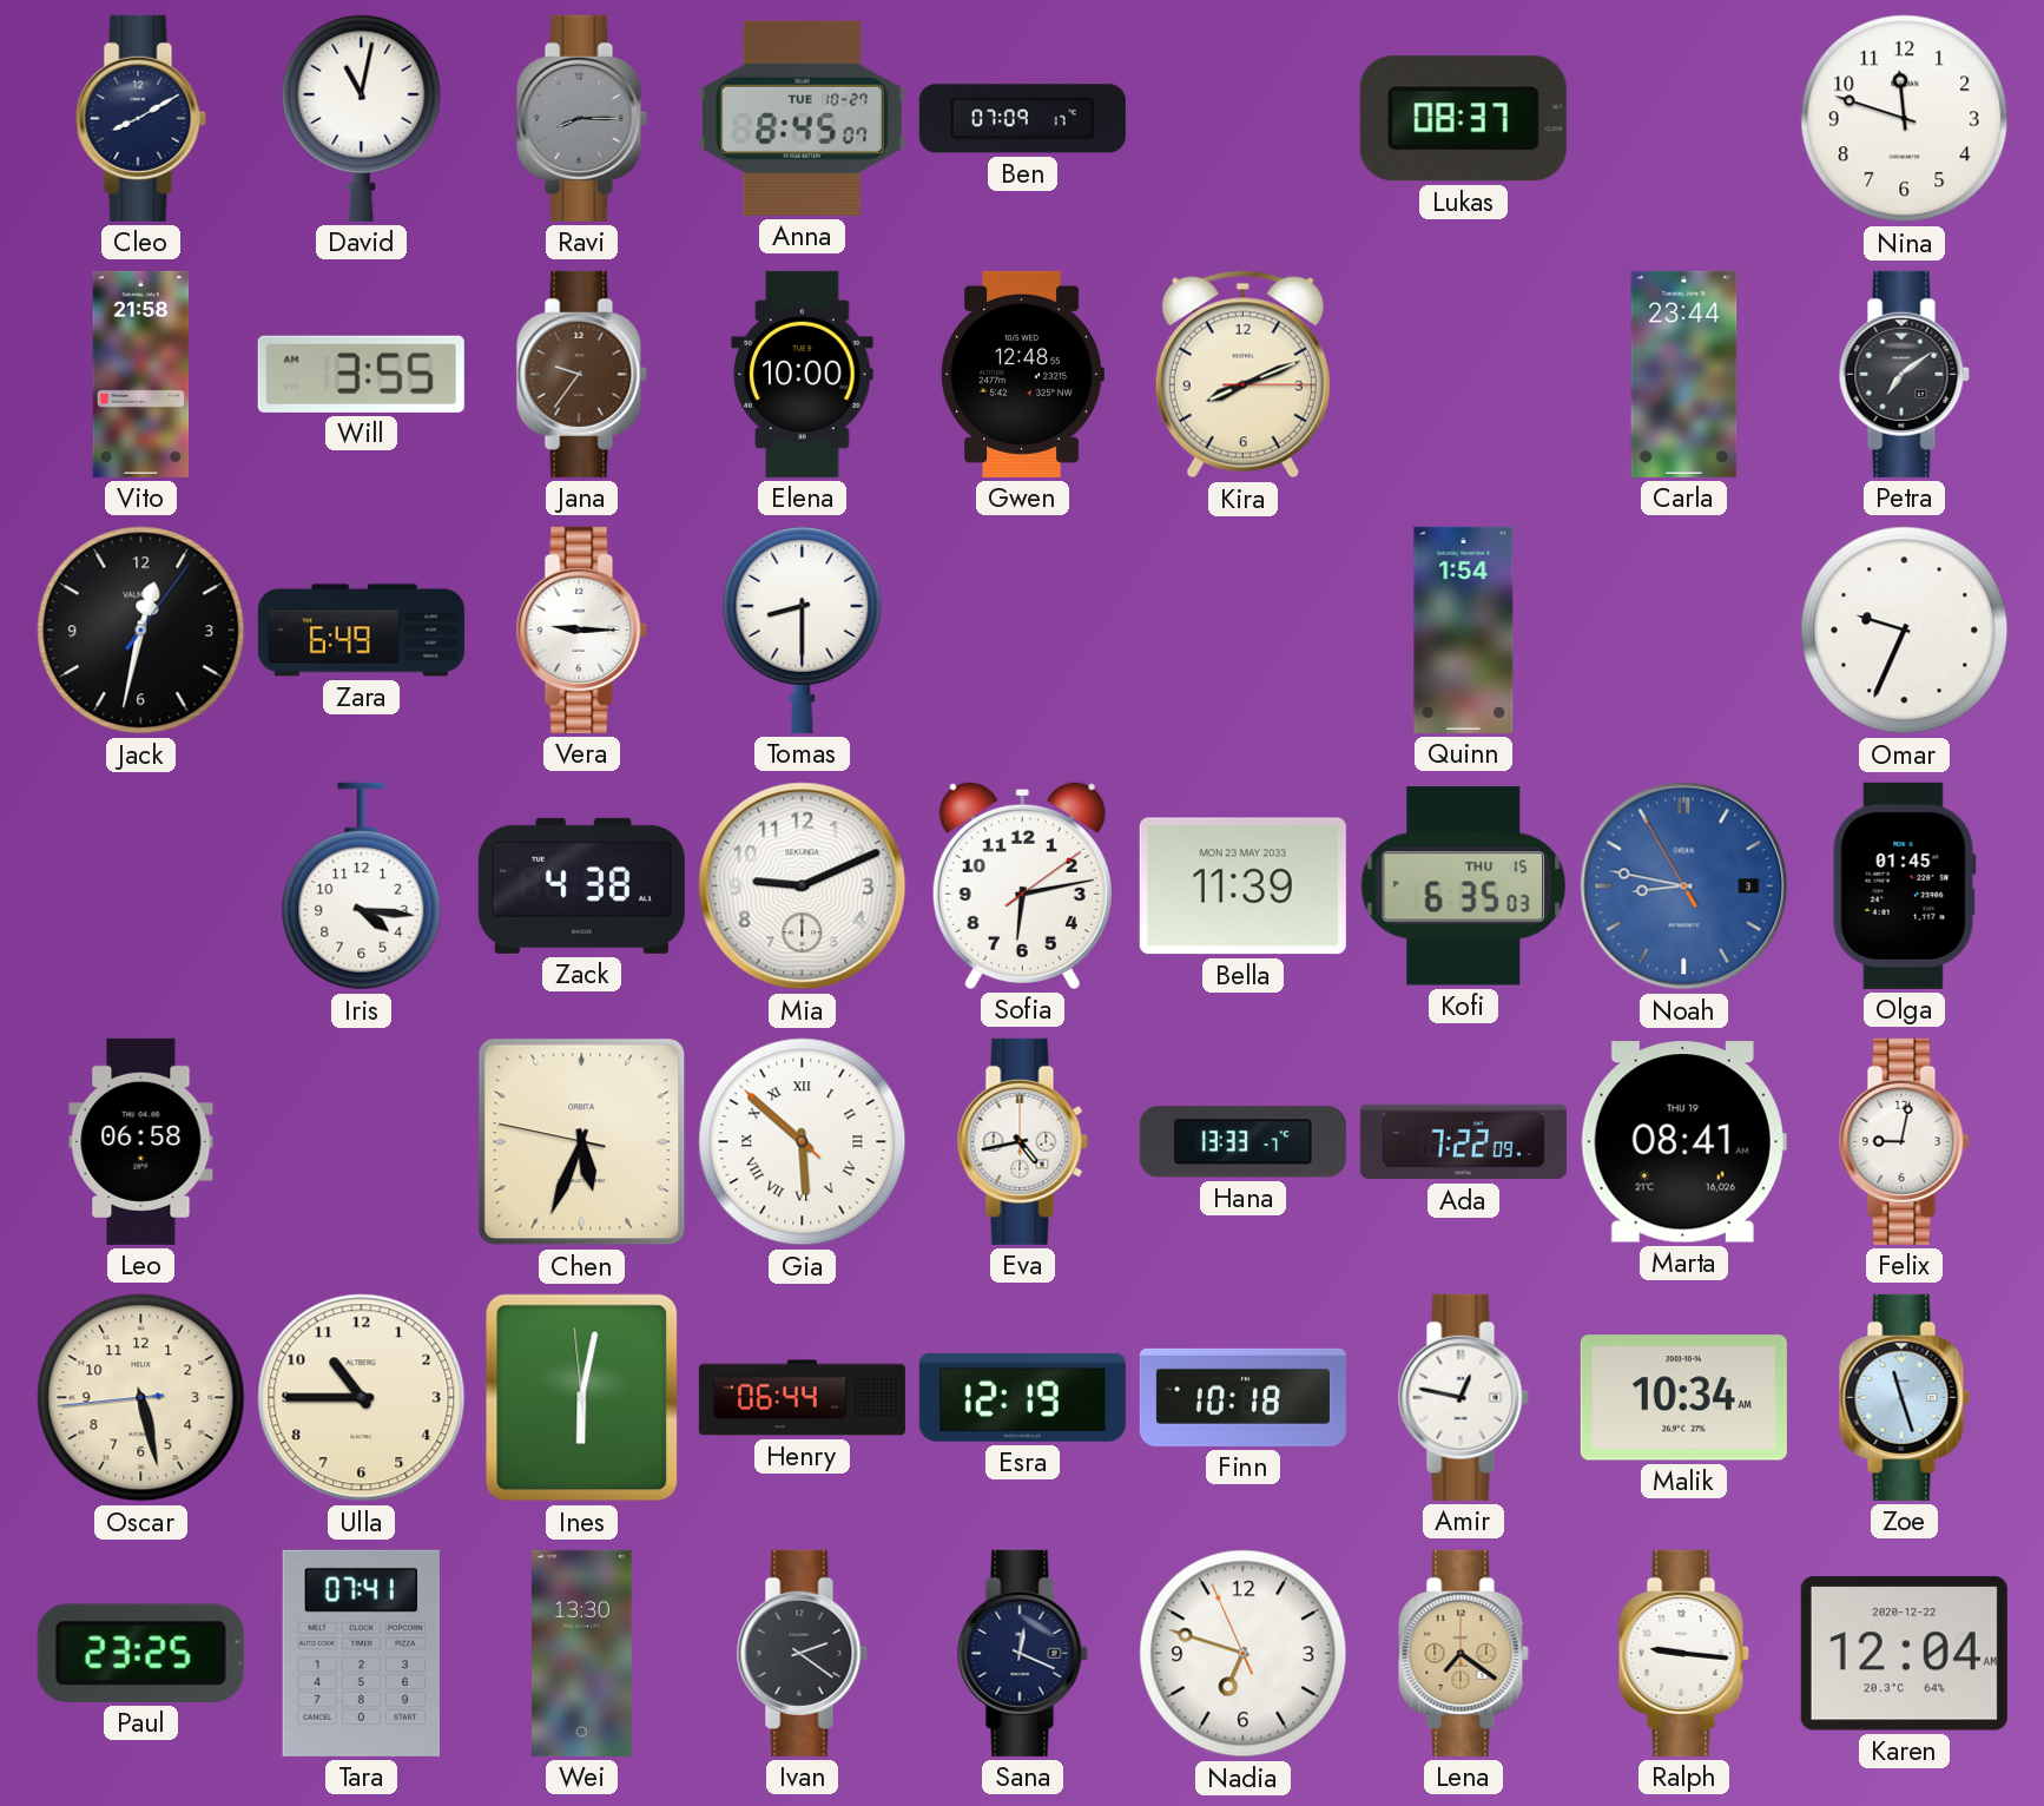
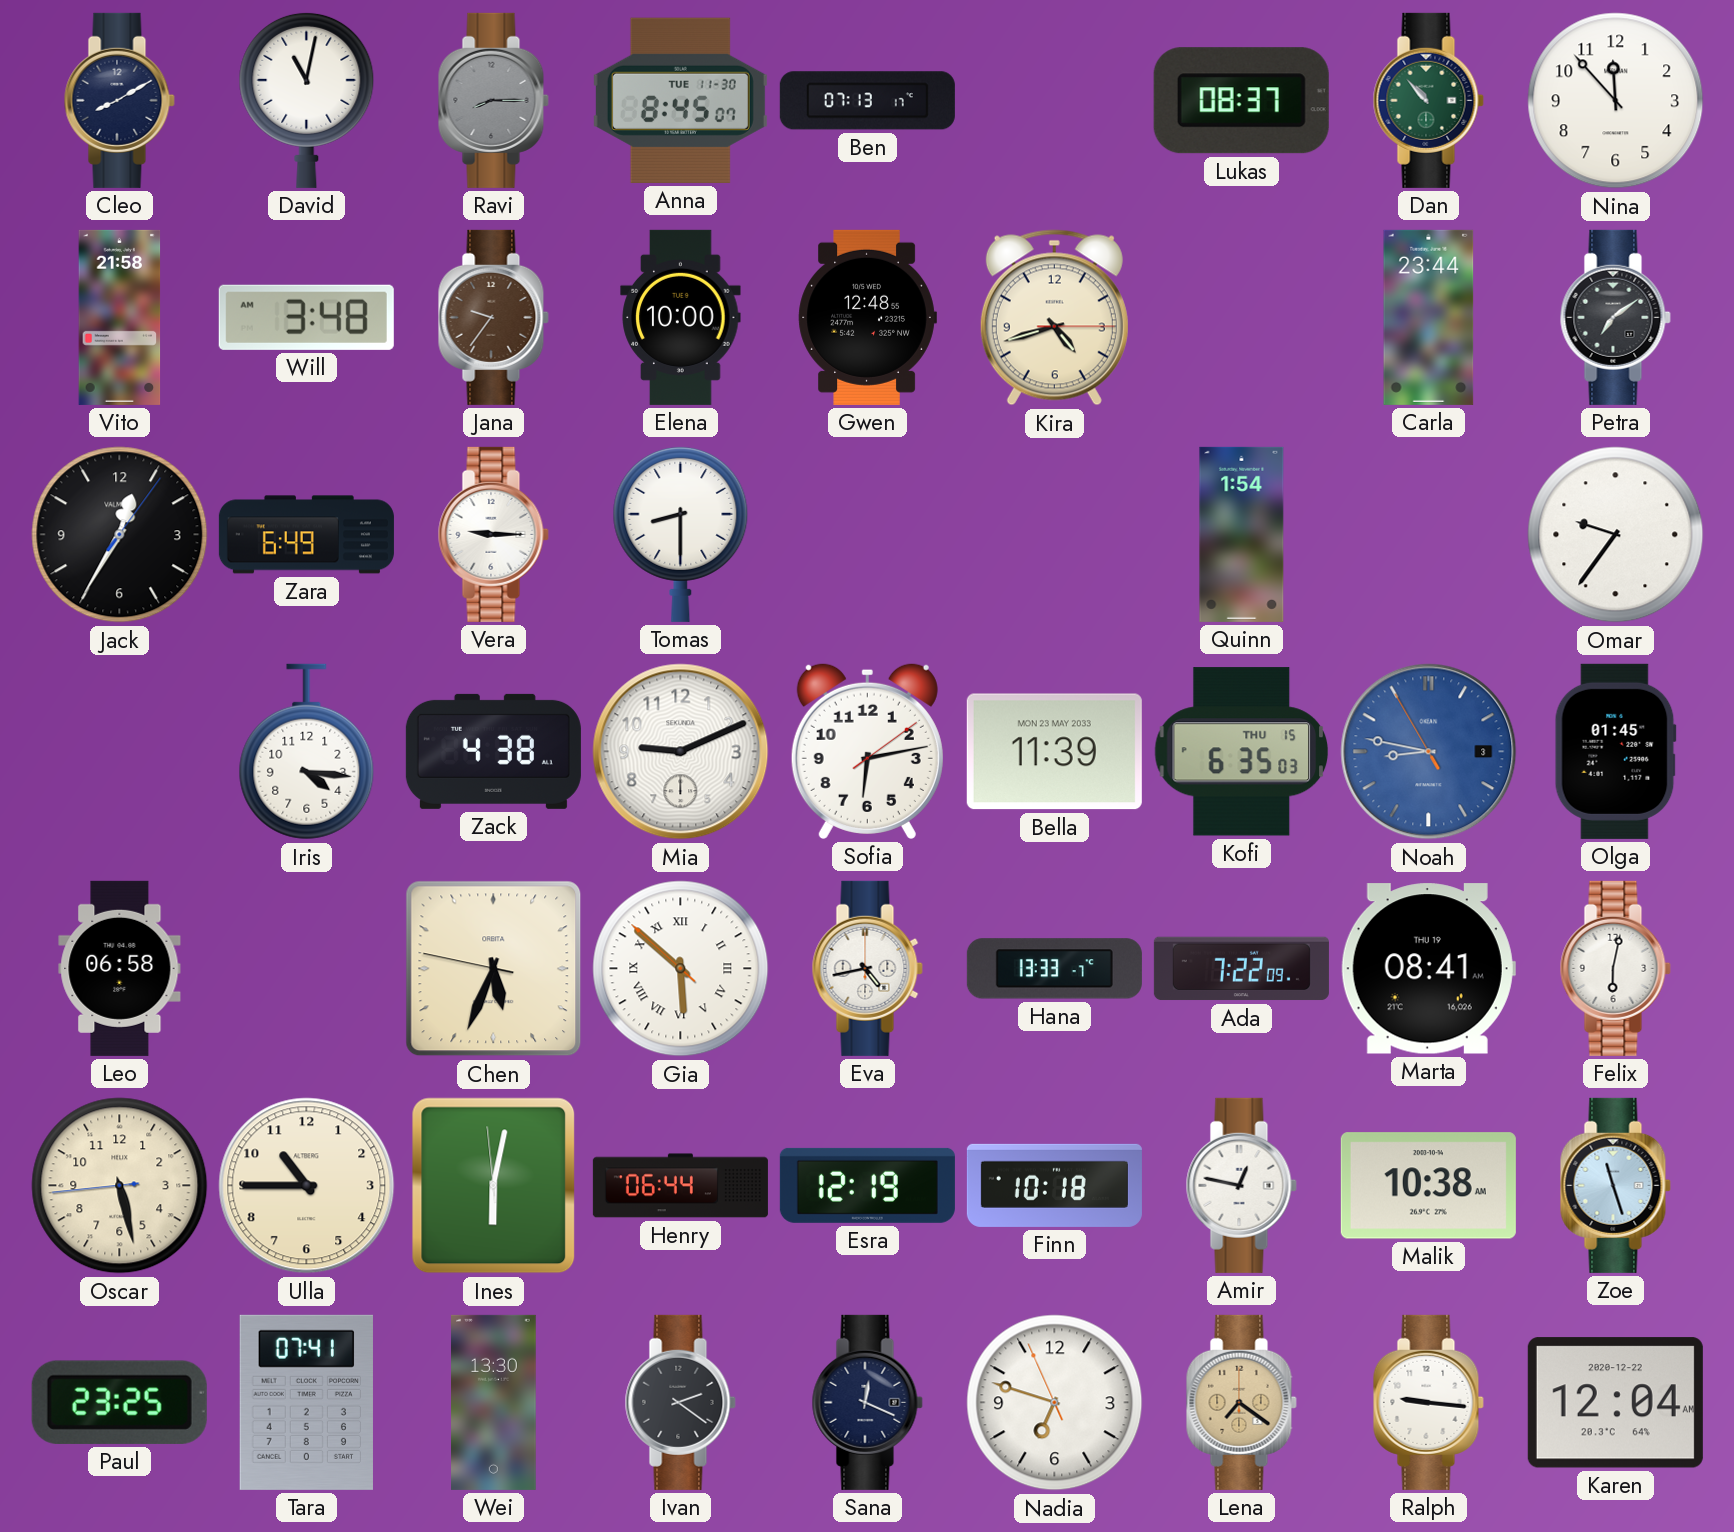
Anna date: TUE 10-27 -> TUE 11-30 (680, 100)
Ben: 07:09 -> 07:13 (867, 101)
Dan: none -> 10:53 (1428, 100)
Nina: 11:48 -> 11:53 (1616, 101)
Will: 3:55 -> 3:48 (306, 317)
Kira: 8:11 -> 4:42 (1054, 318)
Jack: 12:32 -> 12:35 (120, 535)
Omar: 9:34 -> 9:36 (1616, 535)
Felix: 9:02 -> 6:02 (1615, 968)
Malik: 10:34 -> 10:38 (1428, 1186)
